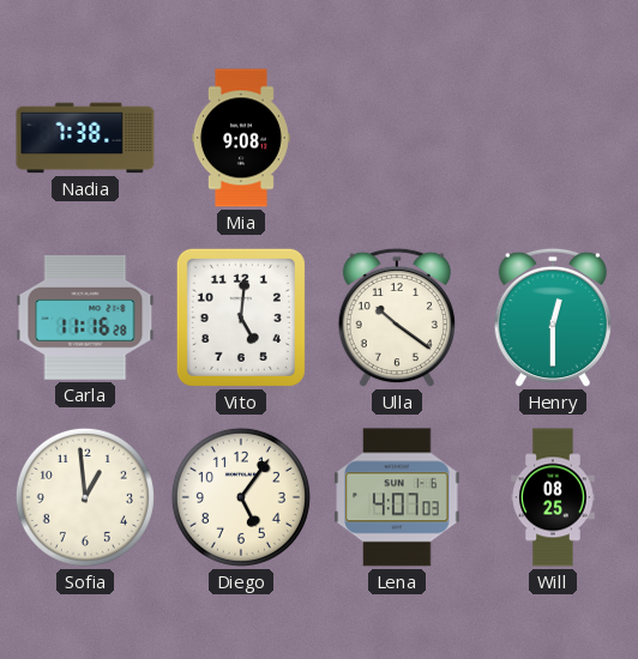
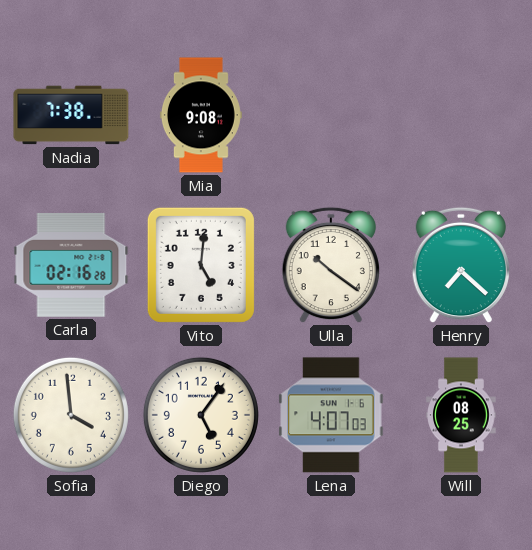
Carla: 11:16 -> 02:16 (71, 265)
Henry: 12:30 -> 7:22 (461, 265)
Sofia: 12:59 -> 3:59 (71, 415)
